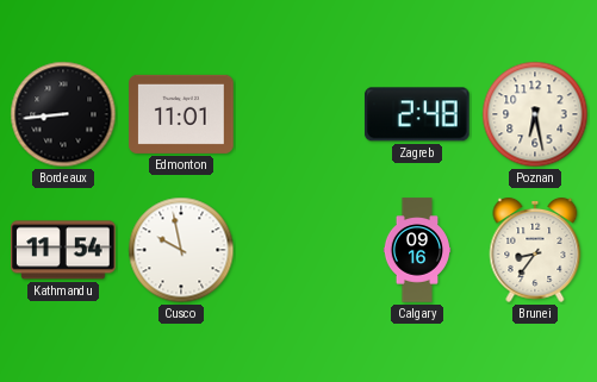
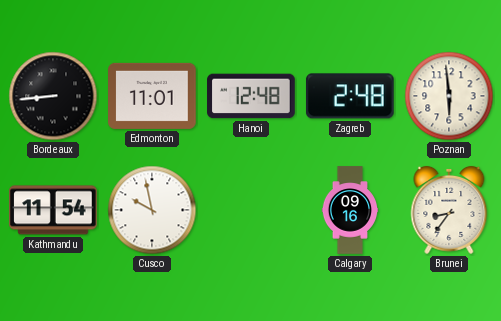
Hanoi: none -> 12:48 (251, 96)
Poznan: 6:28 -> 5:59 (449, 96)
